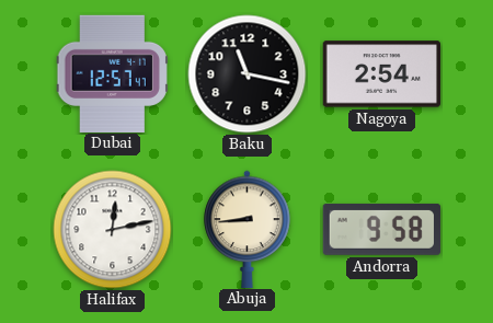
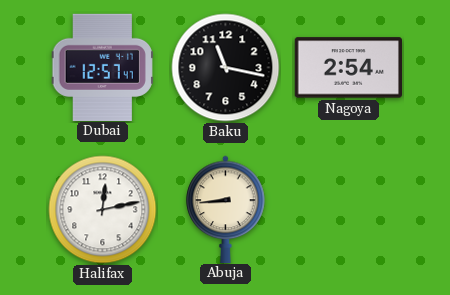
Andorra: 9:58 -> none (381, 229)
